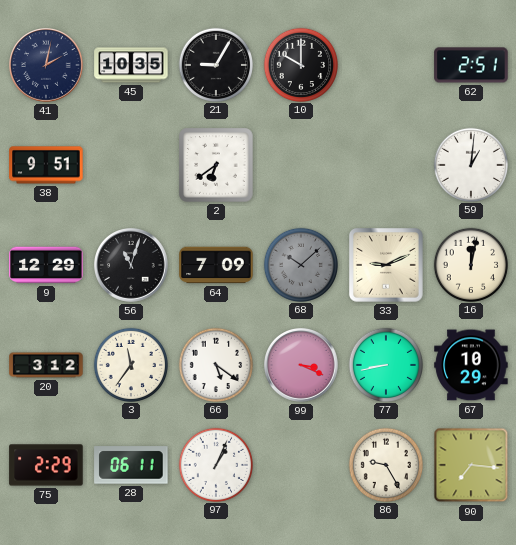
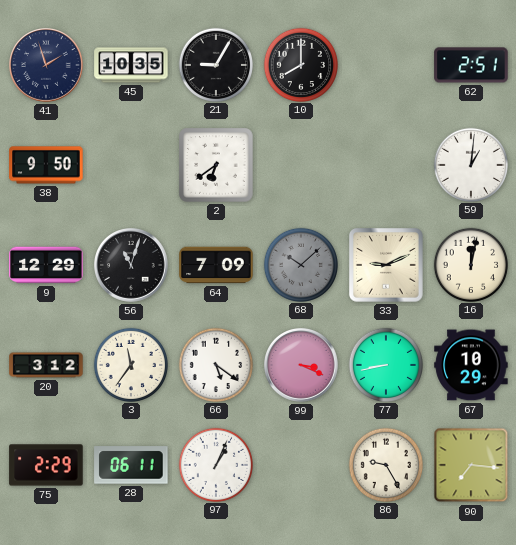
41: 2:02 -> 1:57 (47, 66)
10: 10:00 -> 8:00 (300, 64)
38: 9:51 -> 9:50 (46, 165)
